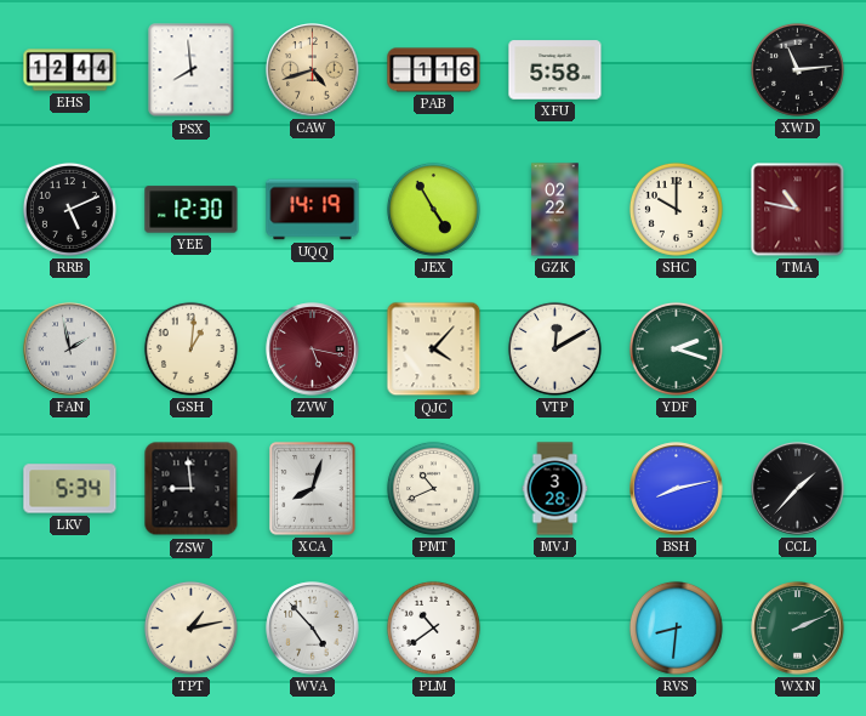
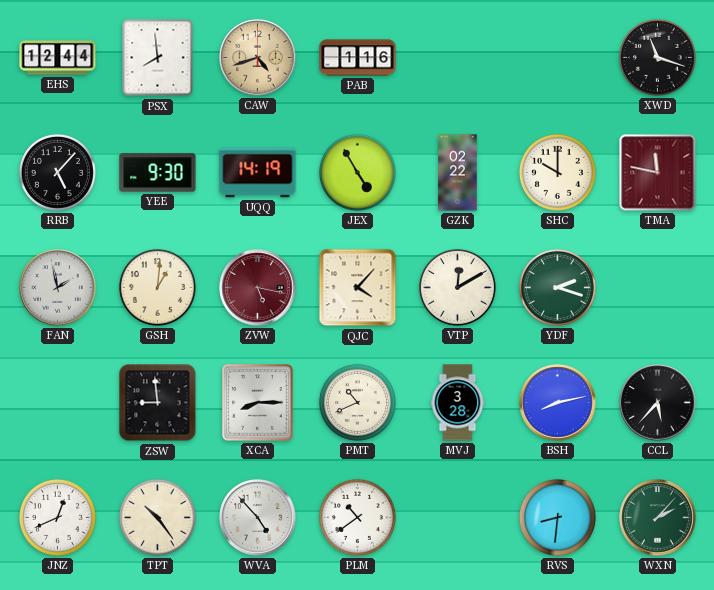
XFU: 5:58 -> none (556, 70)
XWD: 11:14 -> 11:18 (657, 57)
RRB: 5:11 -> 5:07 (57, 172)
YEE: 12:30 -> 9:30 (158, 173)
TMA: 10:47 -> 11:47 (658, 173)
LKV: 5:34 -> none (70, 489)
XCA: 8:03 -> 8:15 (258, 403)
CCL: 1:37 -> 5:37 (658, 403)
JNZ: none -> 12:41 (57, 517)
TPT: 1:13 -> 10:24 (157, 517)
WXN: 2:11 -> 2:07 (658, 518)
